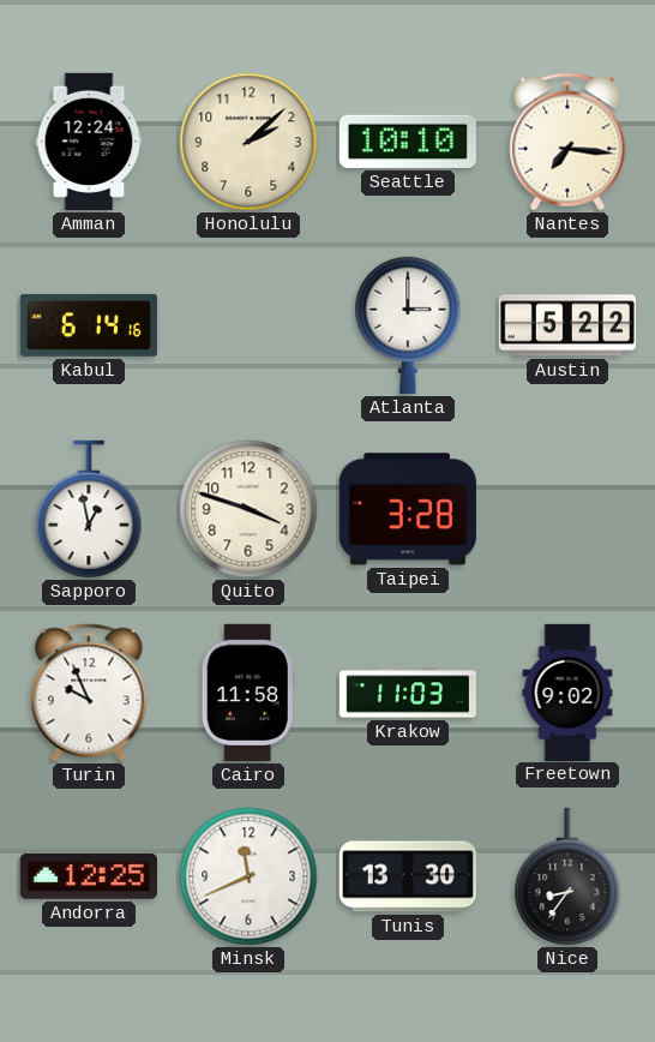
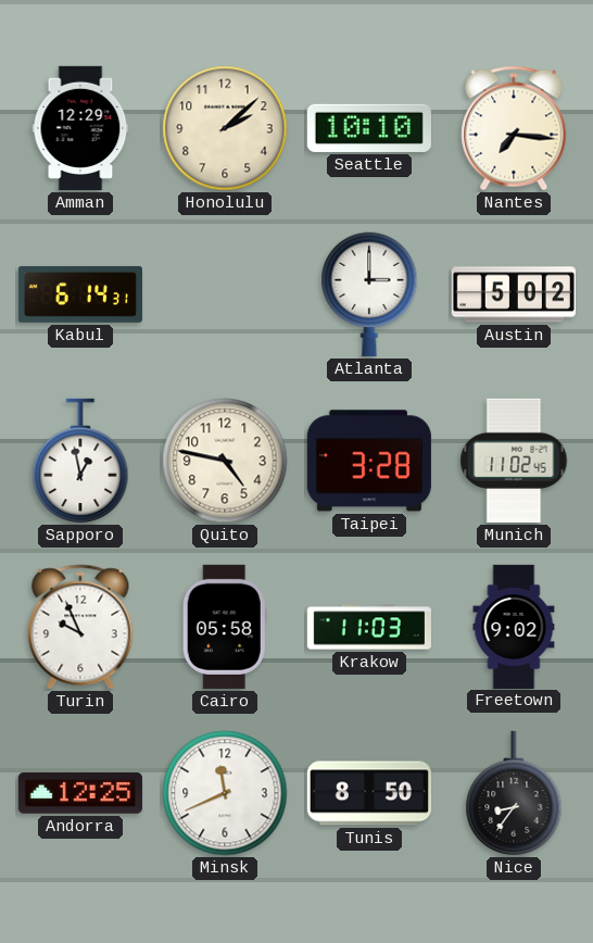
Amman: 12:24 -> 12:29 (80, 128)
Kabul: 6:14:16 -> 6:14:31 (80, 294)
Austin: 5:22 -> 5:02 (514, 294)
Quito: 3:48 -> 4:47 (225, 461)
Munich: none -> 11:02 (514, 461)
Cairo: 11:58 -> 05:58 (225, 627)
Tunis: 13:30 -> 8:50 (369, 793)
